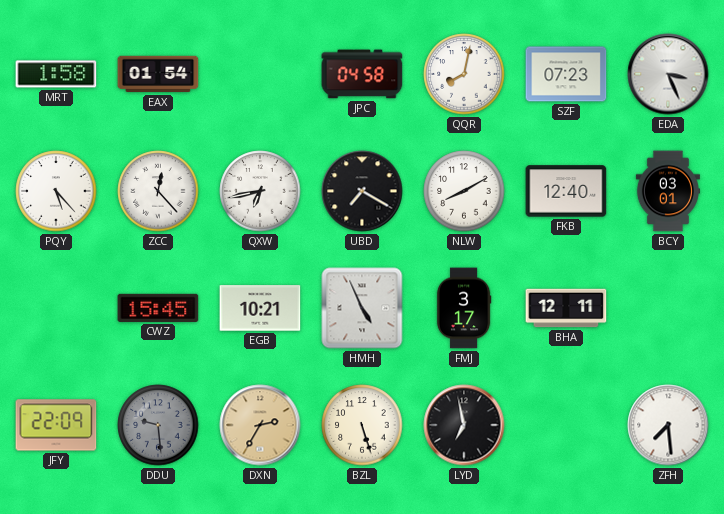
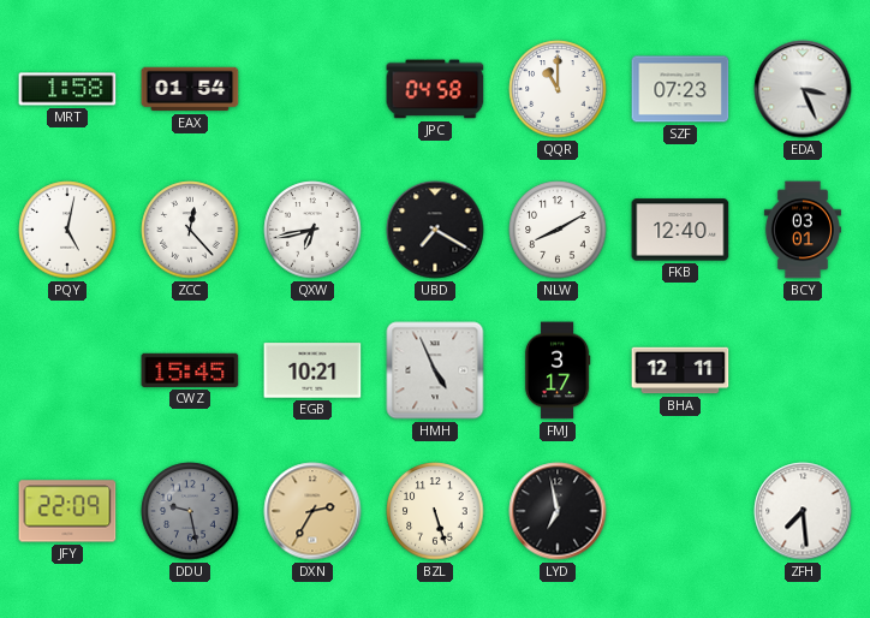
QQR: 8:02 -> 11:00 (558, 89)
PQY: 5:23 -> 5:02 (67, 230)
DDU: 9:29 -> 9:28 (190, 511)
